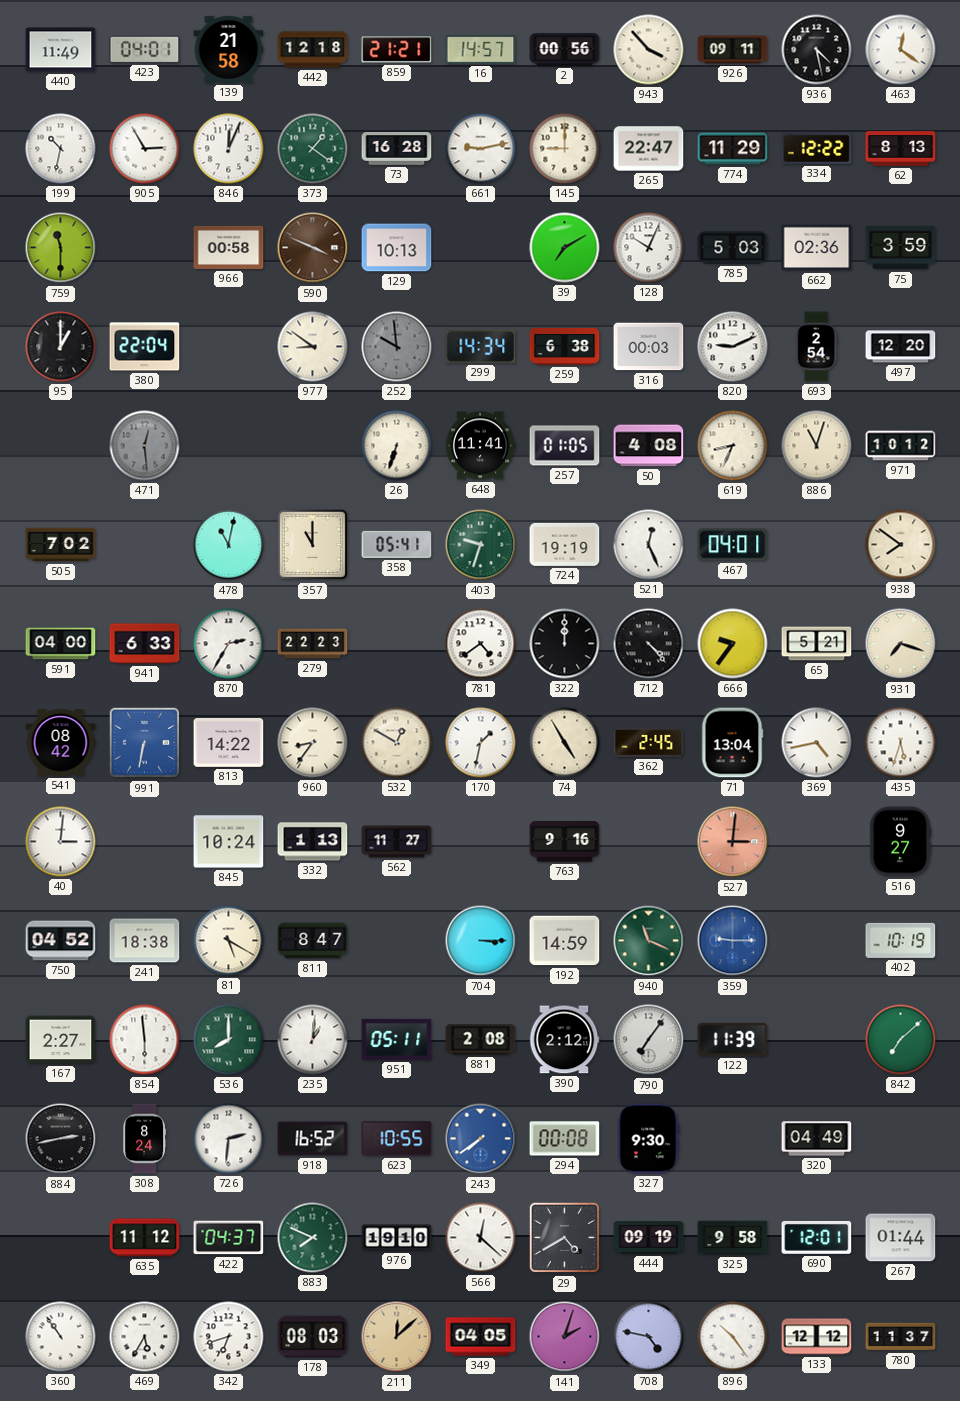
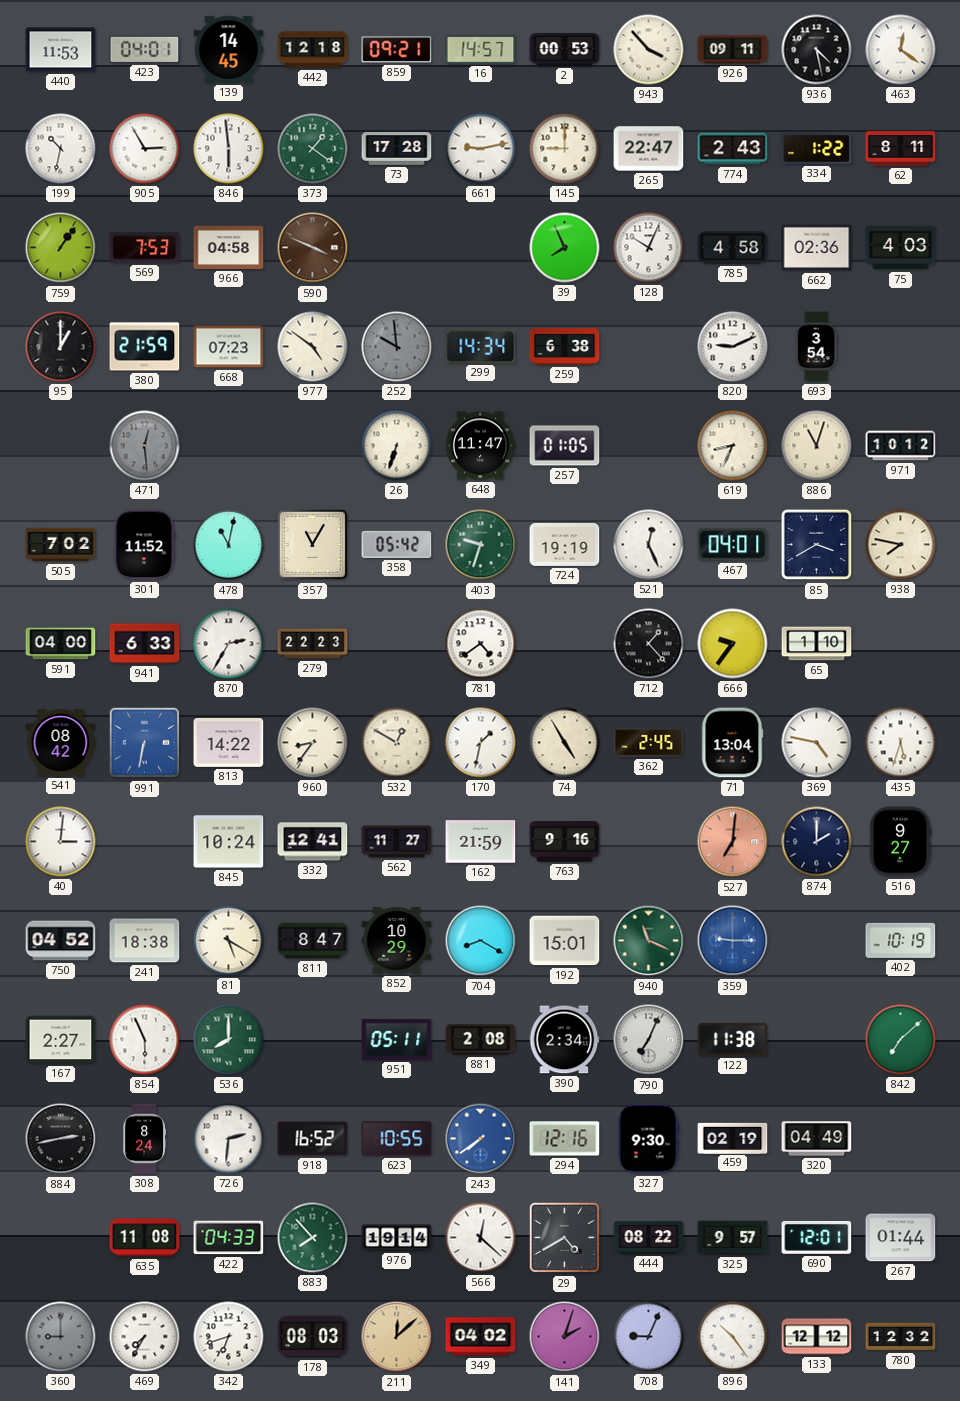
440: 11:49 -> 11:53 (61, 50)
139: 21:58 -> 14:45 (229, 49)
859: 21:21 -> 09:21 (397, 50)
2: 00:56 -> 00:53 (565, 50)
846: 12:04 -> 5:59 (229, 149)
73: 16:28 -> 17:28 (397, 149)
774: 11:29 -> 2:43 (733, 149)
334: 12:22 -> 1:22 (817, 148)
62: 8:13 -> 8:11 (901, 149)
759: 11:30 -> 1:06 (61, 248)
569: none -> 7:53 (145, 248)
966: 00:58 -> 04:58 (229, 247)
129: 10:13 -> none (397, 248)
39: 7:10 -> 7:56 (565, 248)
785: 5:03 -> 4:58 (733, 248)
75: 3:59 -> 4:03 (901, 248)
380: 22:04 -> 21:59 (145, 347)
668: none -> 07:23 (229, 347)
977: 8:51 -> 4:51 (313, 347)
316: 00:03 -> none (649, 347)
693: 2:54 -> 3:54 (816, 347)
497: 12:20 -> none (901, 347)
648: 11:41 -> 11:47 (480, 446)
50: 4:08 -> none (649, 446)
301: none -> 11:52 (145, 545)
357: 11:00 -> 11:05 (313, 545)
358: 05:41 -> 05:42 (397, 544)
85: none -> 3:40 (817, 545)
938: 7:51 -> 7:47 (901, 545)
322: 12:00 -> none (565, 644)
712: 4:23 -> 1:23 (649, 644)
65: 5:21 -> 1:10 (817, 644)
931: 7:18 -> none (901, 644)
369: 4:43 -> 4:47 (817, 743)
332: 1:13 -> 12:41 (313, 842)
162: none -> 21:59 (481, 842)
527: 3:01 -> 7:01 (733, 842)
874: none -> 2:00 (817, 842)
852: none -> 10:29 (397, 941)
704: 3:15 -> 8:20 (481, 941)
192: 14:59 -> 15:01 (565, 941)
854: 5:59 -> 5:56 (145, 1040)
235: 1:01 -> none (313, 1040)
390: 2:12 -> 2:34 (564, 1040)
790: 7:06 -> 7:04 (649, 1040)
122: 11:39 -> 11:38 (733, 1039)
294: 00:08 -> 12:16 (565, 1139)
459: none -> 02:19 (733, 1138)
635: 11:12 -> 11:08 (145, 1238)
422: 04:37 -> 04:33 (229, 1238)
883: 7:49 -> 7:53 (313, 1238)
976: 19:10 -> 19:14 (397, 1238)
444: 09:19 -> 08:22 (649, 1238)
325: 9:58 -> 9:57 (733, 1238)
360: 10:54 -> 9:00 (61, 1337)
360 dial: white -> grey (61, 1337)
469: 5:35 -> 7:35 (145, 1337)
349: 04:05 -> 04:02 (481, 1337)
708: 4:47 -> 9:04 (649, 1337)
780: 11:37 -> 12:32 (901, 1337)
